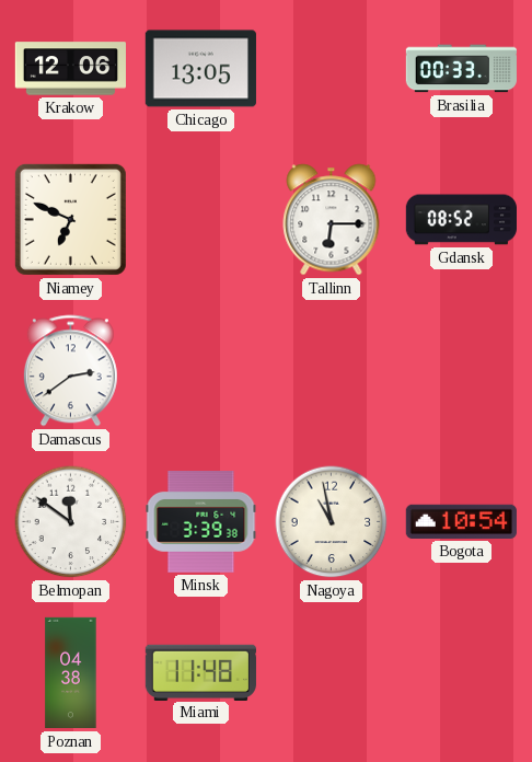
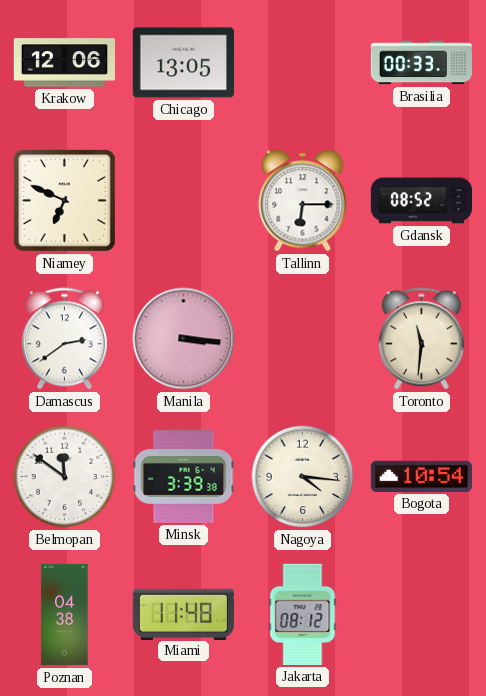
Manila: none -> 3:16 (184, 339)
Toronto: none -> 11:31 (421, 339)
Nagoya: 10:58 -> 4:16 (303, 477)
Jakarta: none -> 08:12 (303, 614)
